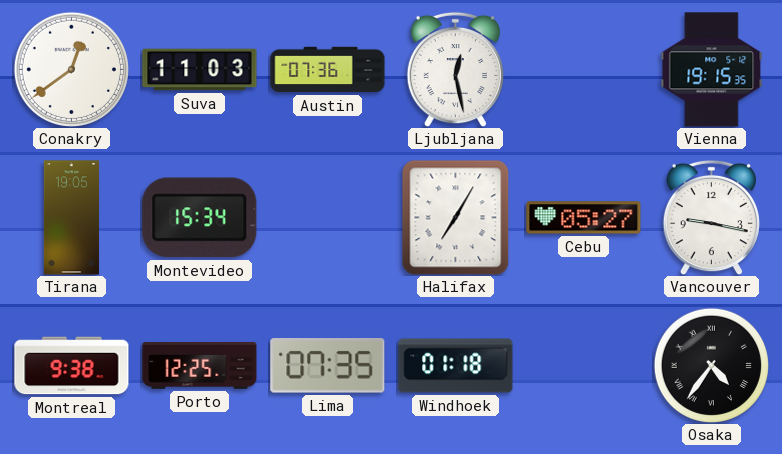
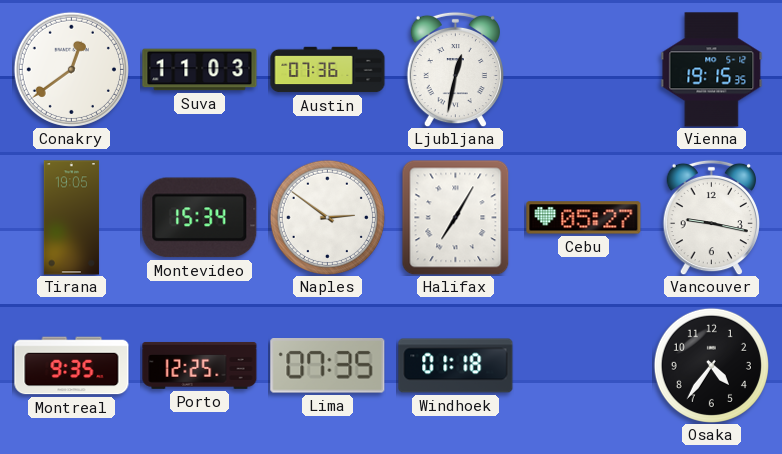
Ljubljana: 12:28 -> 12:32 (455, 69)
Naples: none -> 2:51 (327, 217)
Montreal: 9:38 -> 9:35 (72, 366)
Osaka numerals: Roman -> Arabic (711, 365)
